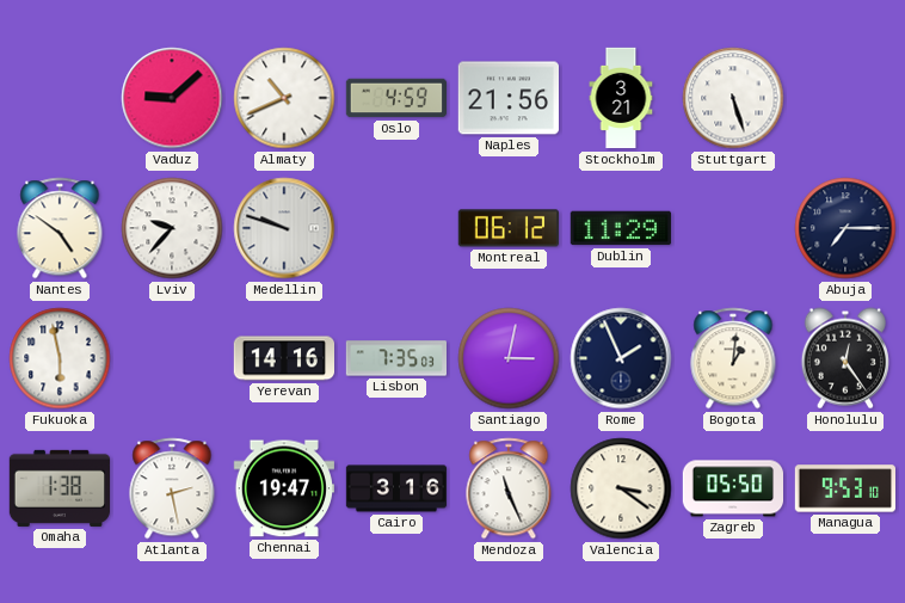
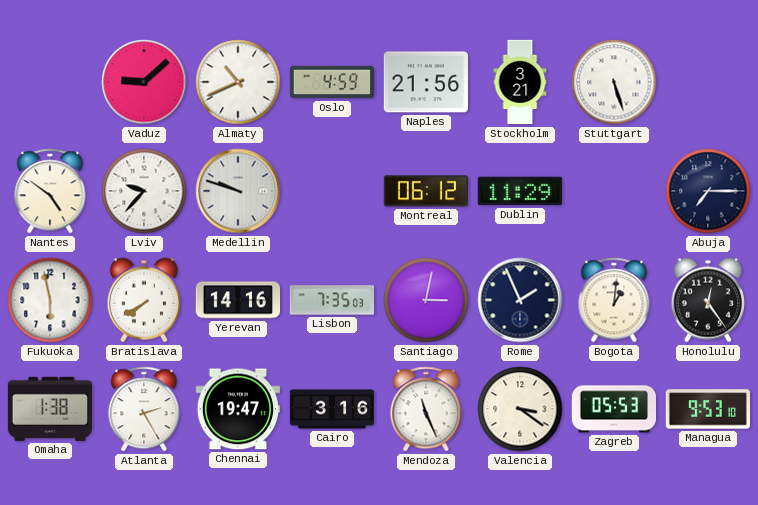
Bratislava: none -> 7:40 (144, 300)
Atlanta: 2:28 -> 2:25 (144, 409)
Zagreb: 05:50 -> 05:53 (613, 409)
